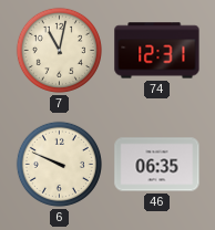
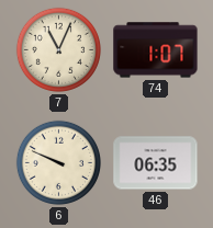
7: 11:02 -> 11:04 (58, 49)
74: 12:31 -> 1:07 (156, 50)
